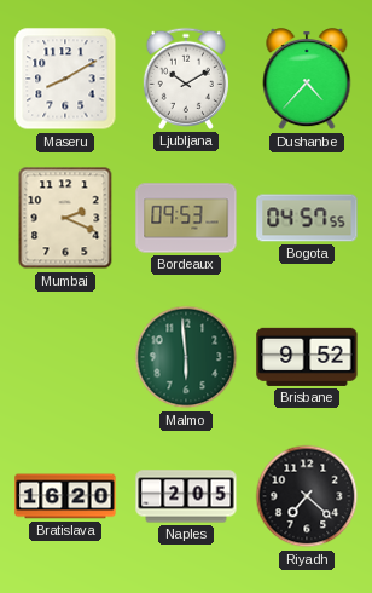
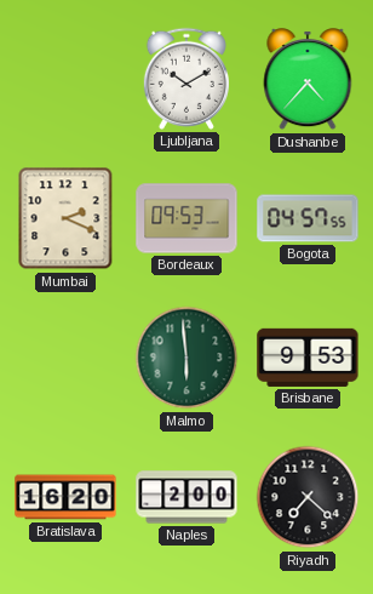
Maseru: 8:10 -> none (65, 79)
Brisbane: 9:52 -> 9:53 (308, 358)
Naples: 2:05 -> 2:00 (187, 497)
